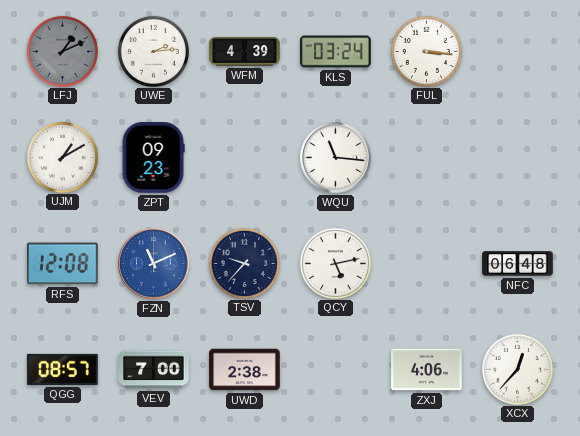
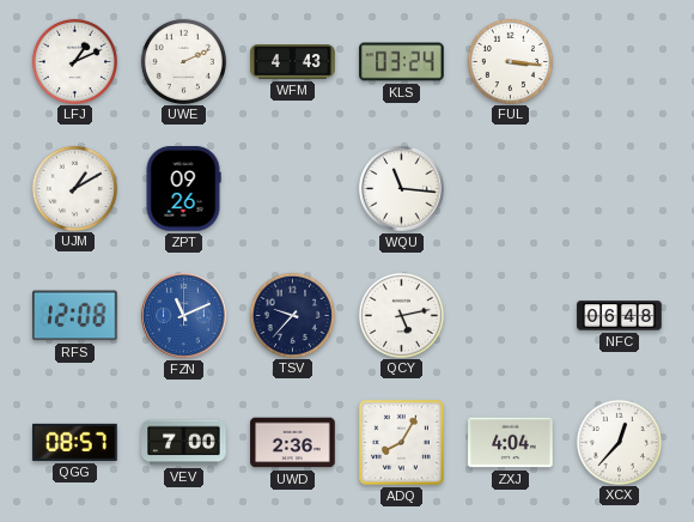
LFJ dial: grey -> white (74, 61)
UWE: 2:14 -> 2:11 (183, 61)
WFM: 4:39 -> 4:43 (293, 62)
ZPT: 09:23 -> 09:26 (183, 189)
UWD: 2:38 -> 2:36 (293, 443)
ADQ: none -> 8:05 (401, 442)
ZXJ: 4:06 -> 4:04 (511, 443)
